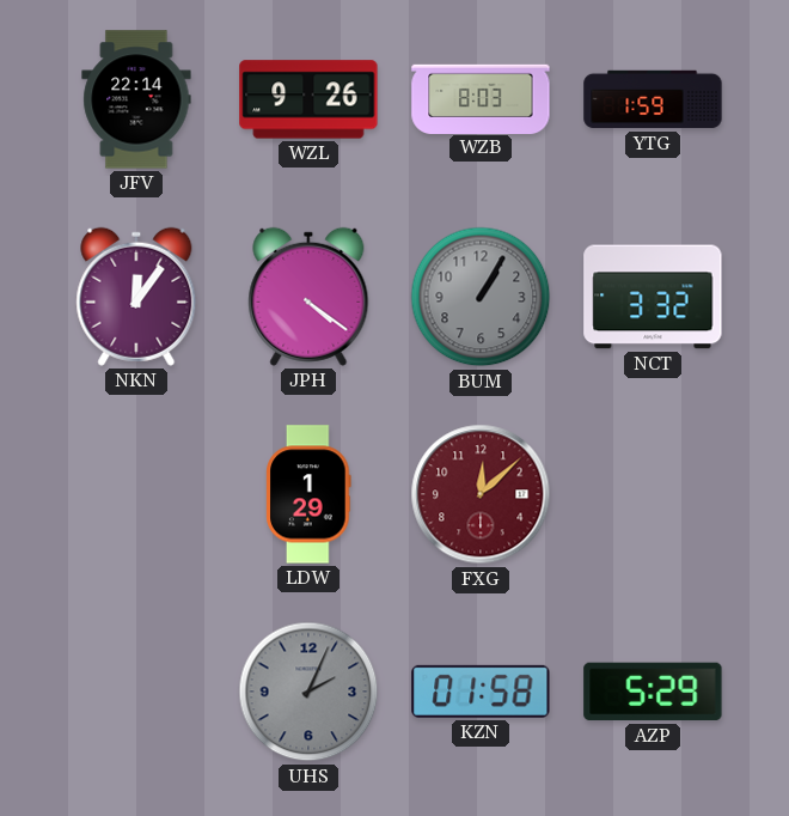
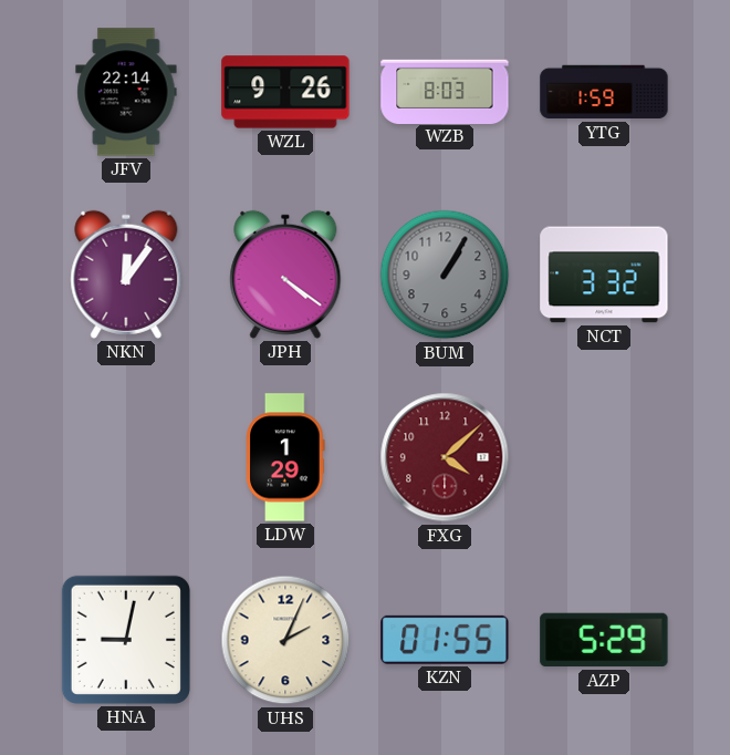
FXG: 12:08 -> 4:08 (445, 457)
HNA: none -> 9:02 (126, 640)
UHS dial: grey -> cream (285, 640)
KZN: 01:58 -> 01:55 (445, 640)
